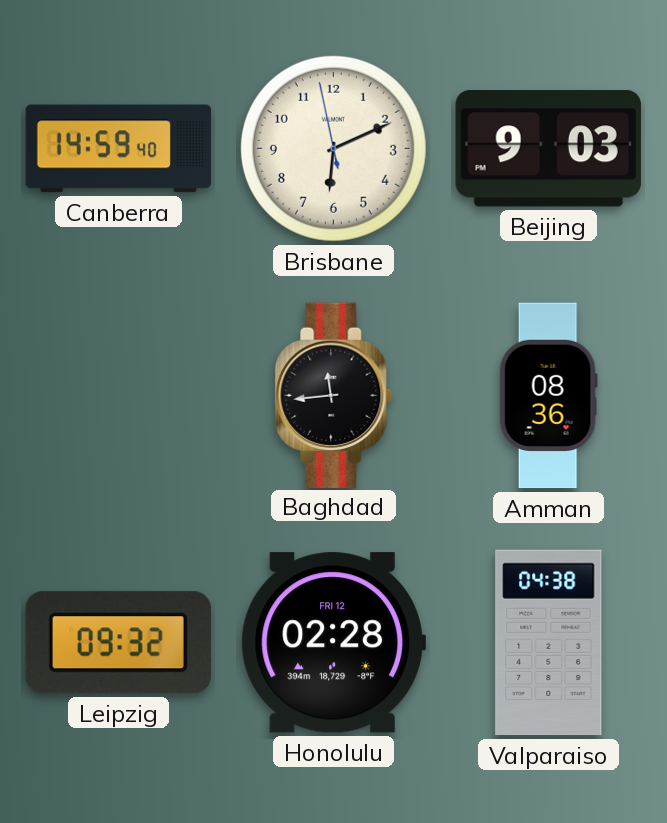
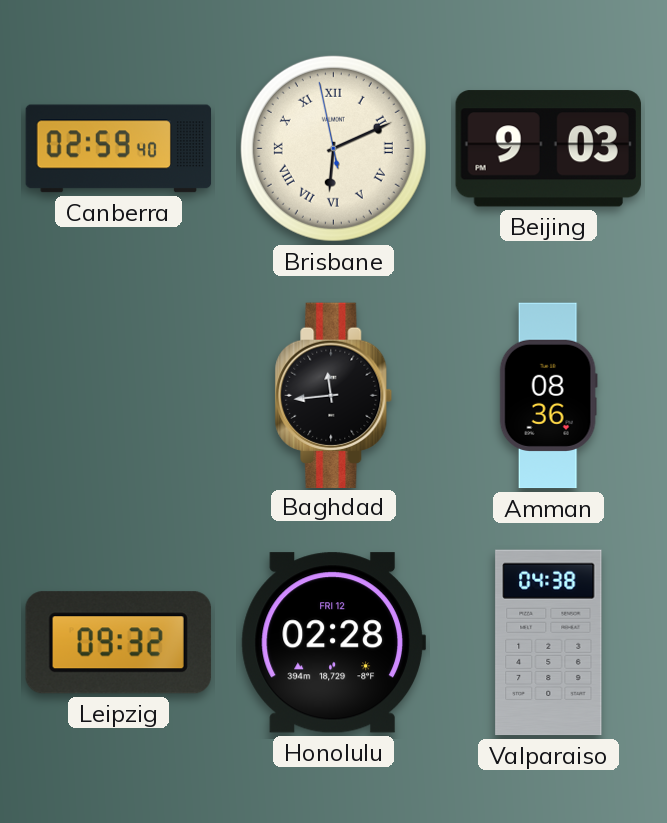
Canberra: 14:59 -> 02:59 (119, 149)
Brisbane numerals: Arabic -> Roman (333, 148)
